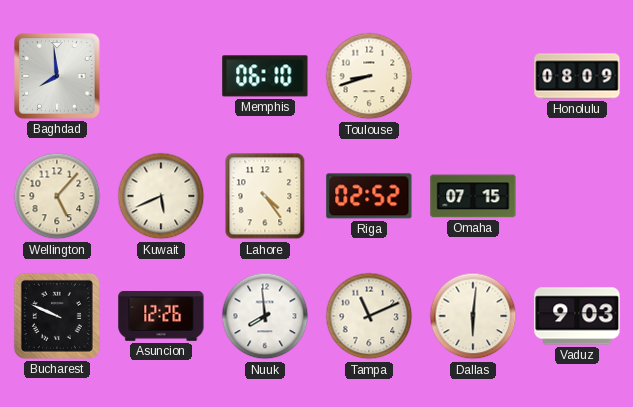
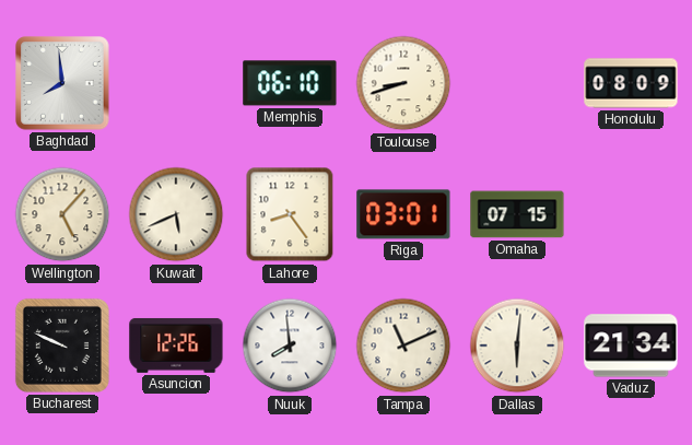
Lahore: 4:24 -> 8:24 (290, 214)
Riga: 02:52 -> 03:01 (403, 214)
Vaduz: 9:03 -> 21:34 (631, 346)
